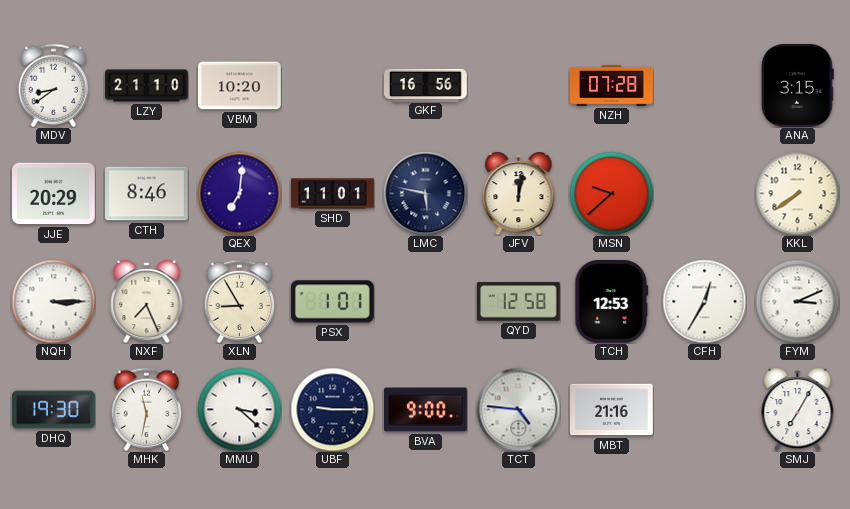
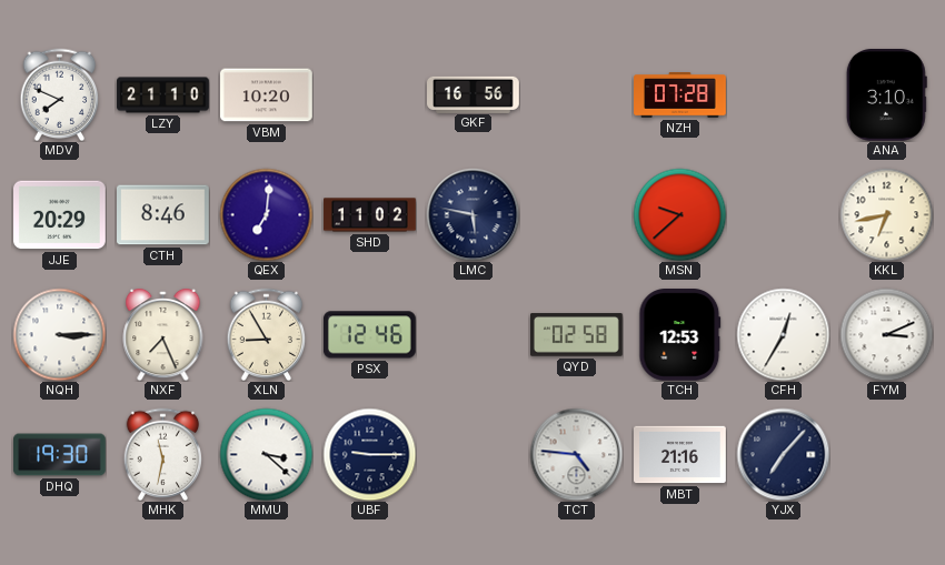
MDV: 8:39 -> 7:49 (60, 94)
ANA: 3:15 -> 3:10 (886, 95)
SHD: 11:01 -> 11:02 (370, 215)
JFV: 12:02 -> none (519, 193)
KKL: 7:39 -> 6:43 (886, 214)
PSX: 1:01 -> 12:46 (370, 335)
QYD: 12:58 -> 02:58 (577, 335)
BVA: 9:00 -> none (426, 410)
YJX: none -> 7:07 (783, 454)
SMJ: 7:05 -> none (798, 409)
